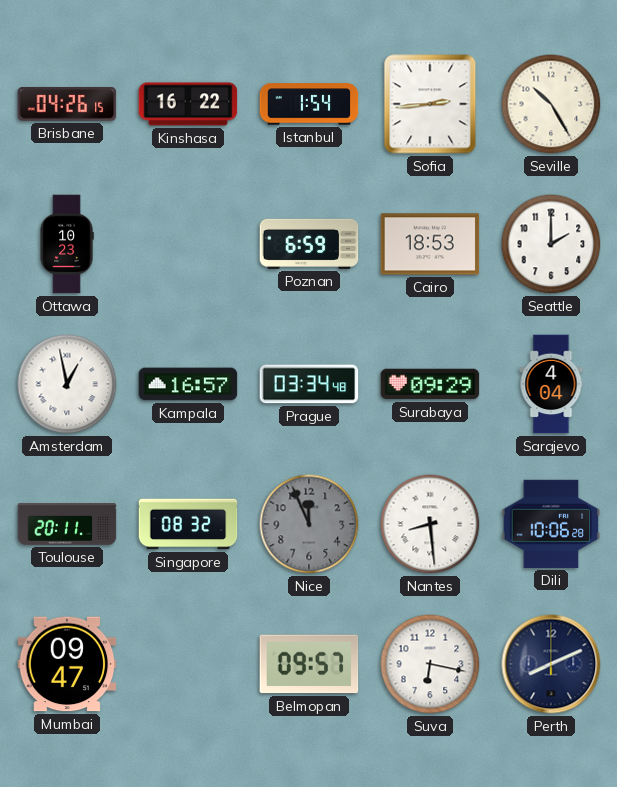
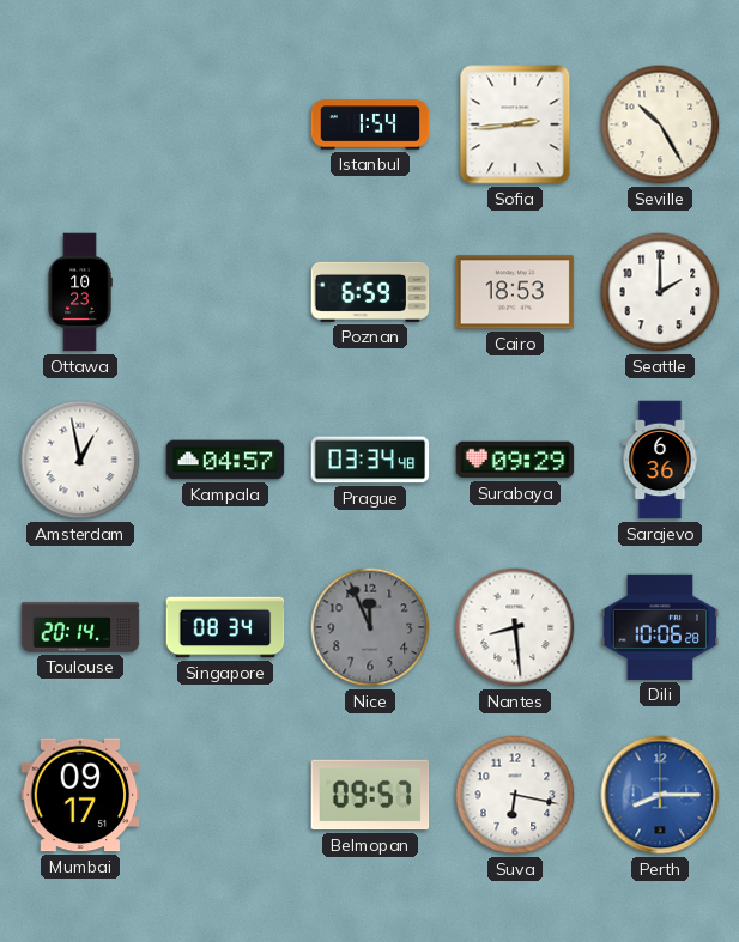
Brisbane: 04:26 -> none (67, 104)
Kinshasa: 16:22 -> none (188, 104)
Kampala: 16:57 -> 04:57 (225, 460)
Sarajevo: 4:04 -> 6:36 (660, 460)
Toulouse: 20:11 -> 20:14 (80, 627)
Singapore: 08:32 -> 08:34 (225, 627)
Mumbai: 09:47 -> 09:17 (80, 795)
Perth: 8:11 -> 8:15 (660, 795)
Perth dial: navy -> blue (660, 795)
